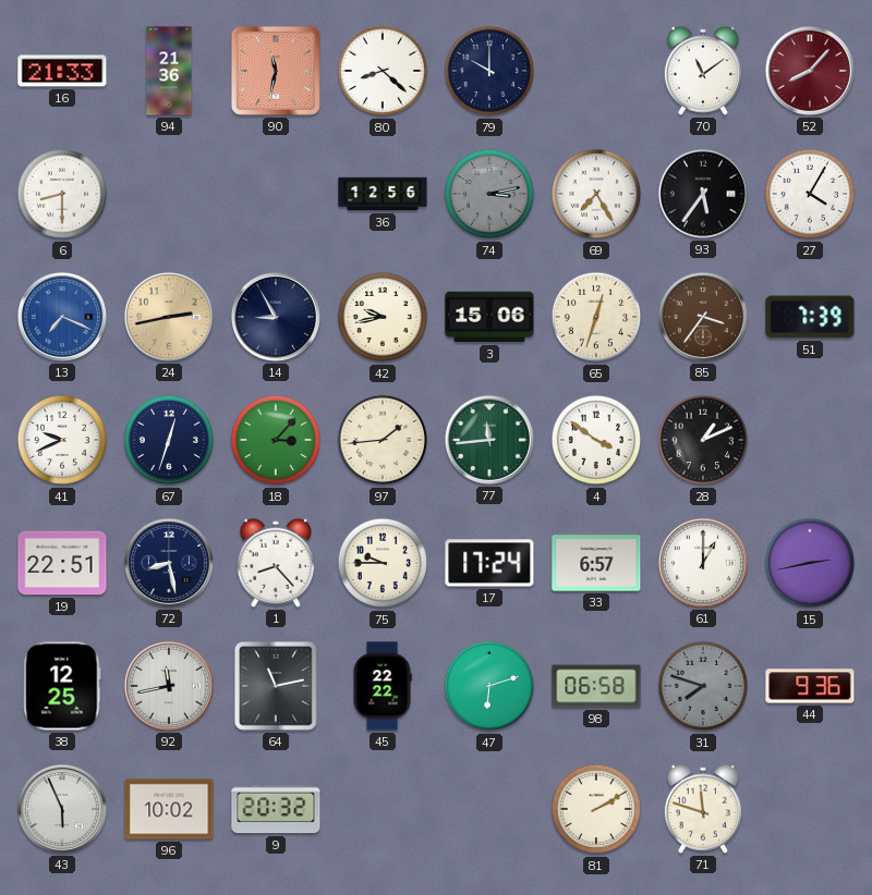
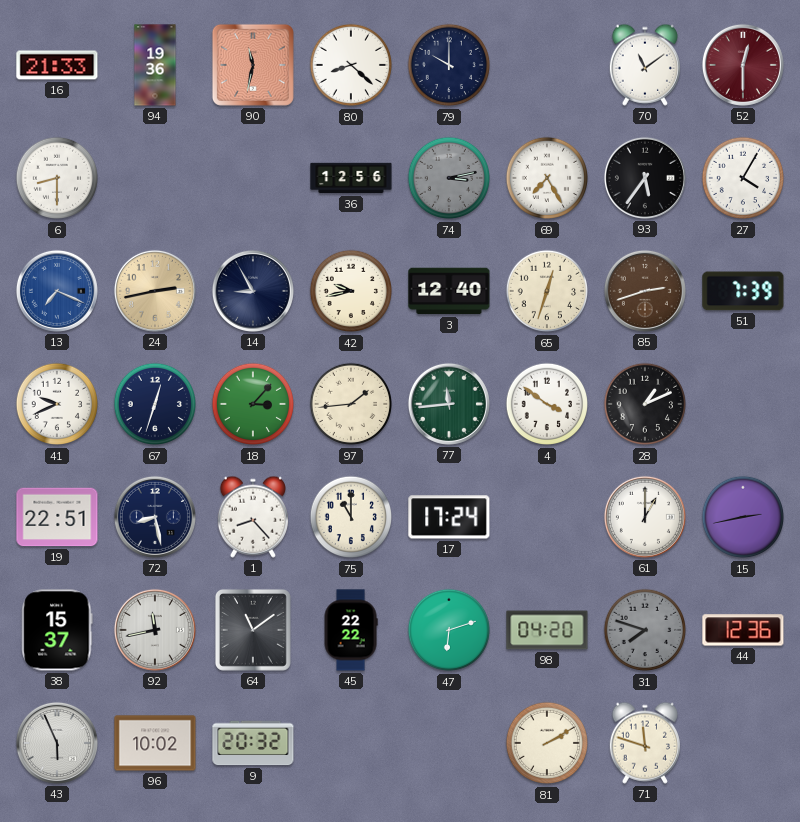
94: 21:36 -> 19:36 (155, 65)
52: 8:07 -> 12:30 (743, 65)
3: 15:06 -> 12:40 (449, 291)
85: 3:36 -> 2:42 (645, 291)
75: 9:45 -> 11:00 (351, 517)
33: 6:57 -> none (596, 563)
38: 12:25 -> 15:37 (57, 630)
64: 11:13 -> 11:09 (253, 630)
98: 06:58 -> 04:20 (547, 630)
44: 9:36 -> 12:36 (743, 630)
